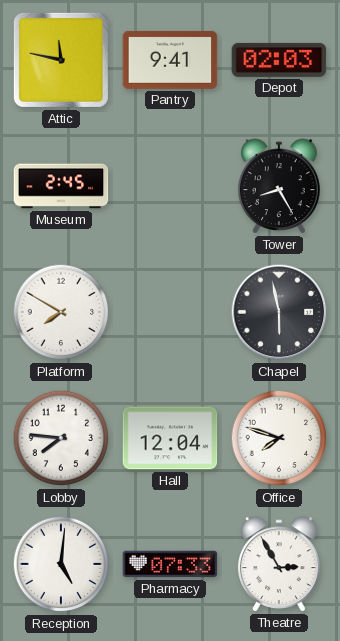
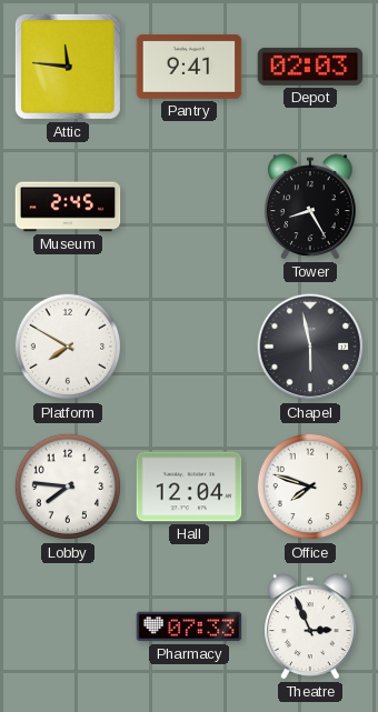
Attic: 11:47 -> 11:46 (68, 67)
Reception: 5:01 -> none (61, 564)
Theatre: 2:55 -> 2:56 (311, 626)
